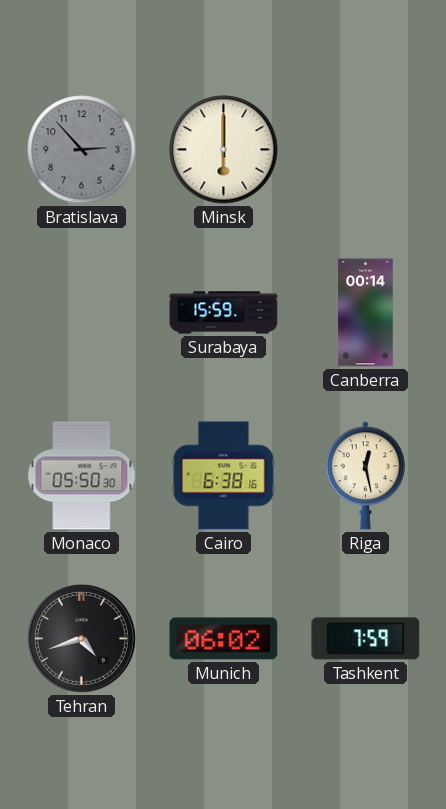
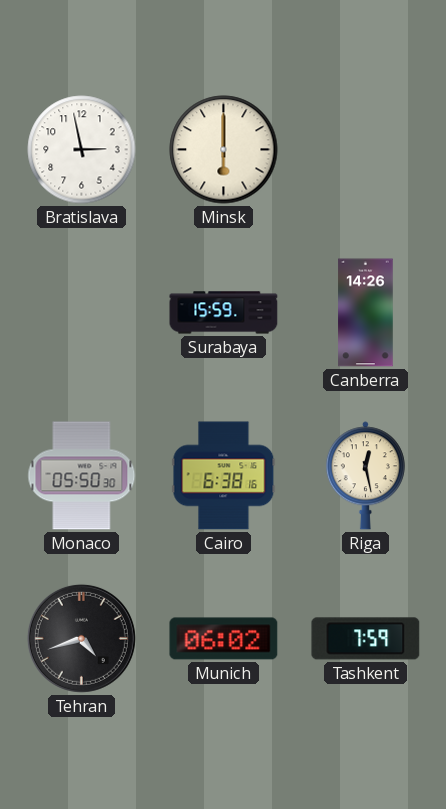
Bratislava: 2:53 -> 2:58 (82, 150)
Bratislava dial: grey -> white (82, 150)
Canberra: 00:14 -> 14:26 (366, 313)
